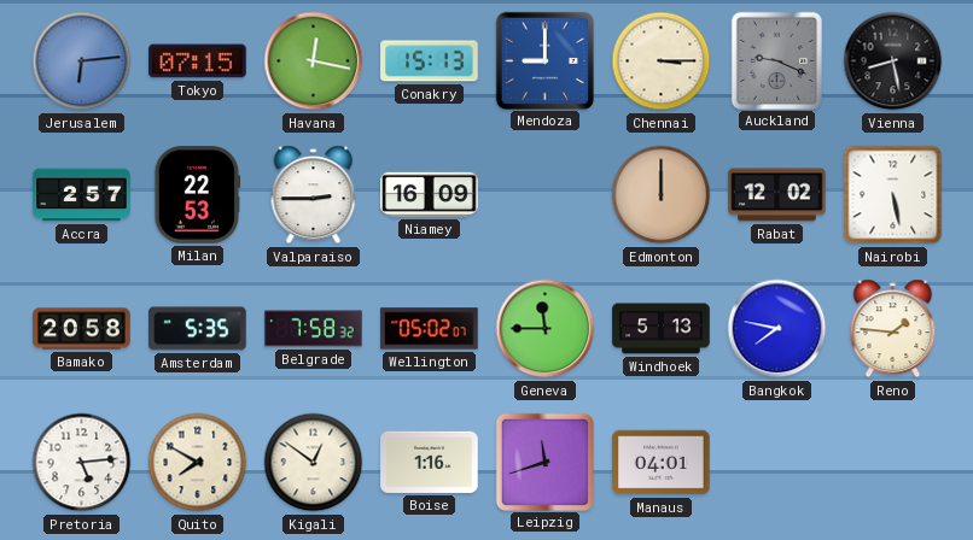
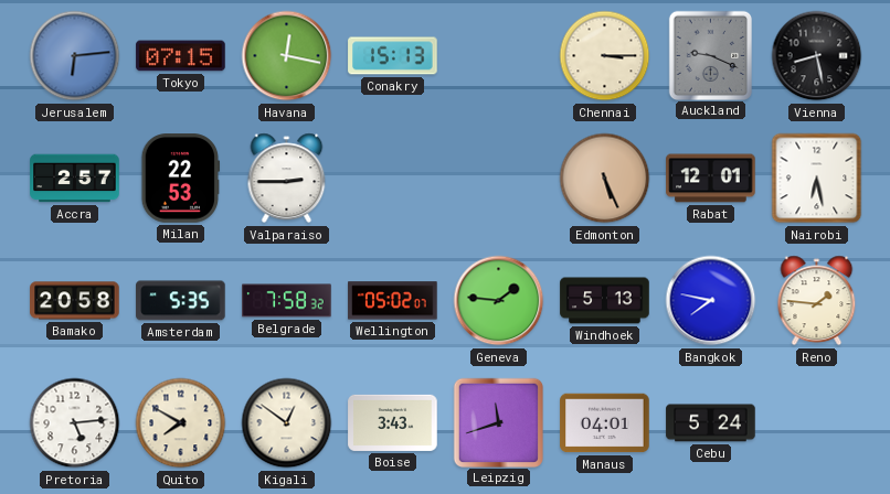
Mendoza: 9:00 -> none (544, 60)
Niamey: 16:09 -> none (430, 194)
Edmonton: 12:00 -> 5:26 (605, 179)
Rabat: 12:02 -> 12:01 (711, 179)
Nairobi: 5:28 -> 6:28 (817, 179)
Geneva: 11:45 -> 1:46 (499, 301)
Boise: 1:16 -> 3:43 (393, 422)
Cebu: none -> 5:24 (711, 423)
